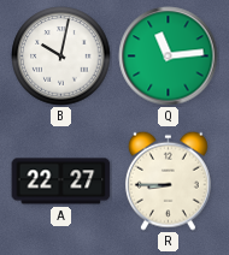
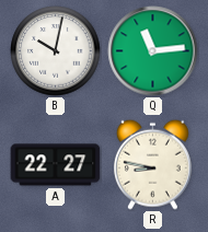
R: 8:45 -> 8:47 (152, 164)
